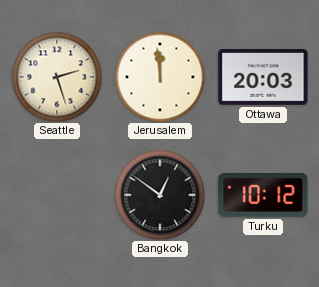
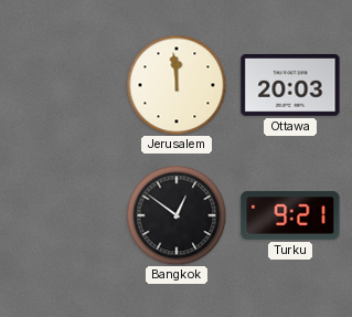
Seattle: 2:27 -> none (57, 77)
Turku: 10:12 -> 9:21 (290, 215)
